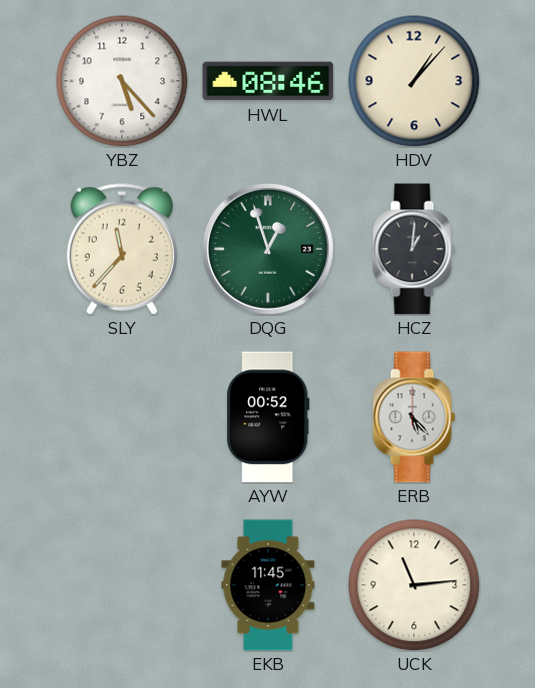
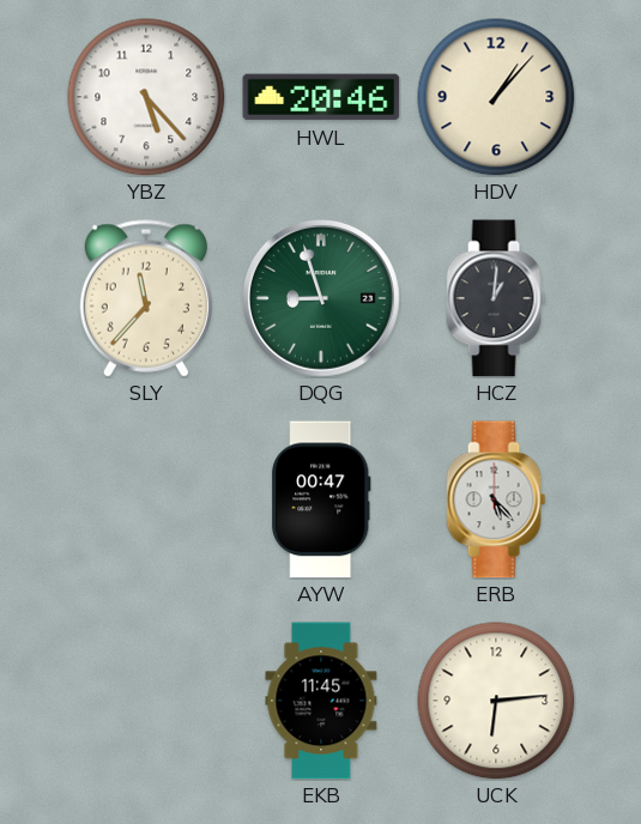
HWL: 08:46 -> 20:46 (321, 97)
DQG: 12:57 -> 8:57 (322, 299)
AYW: 00:52 -> 00:47 (321, 499)
UCK: 11:14 -> 6:14 (496, 701)
